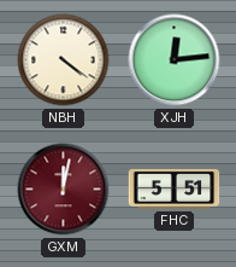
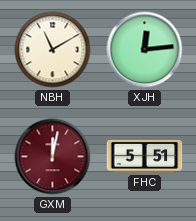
NBH: 4:21 -> 11:10 (53, 50)
